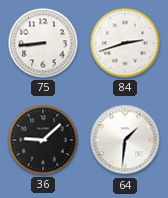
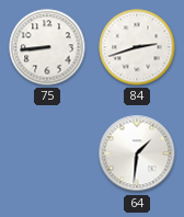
36: 9:08 -> none (43, 140)
